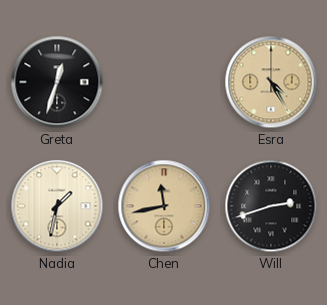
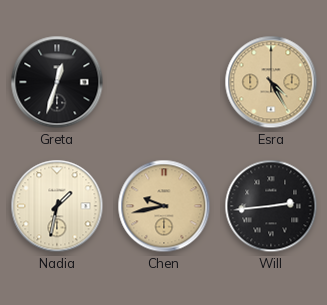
Chen: 11:43 -> 9:43 (164, 206)
Will: 2:42 -> 2:44 (271, 206)
